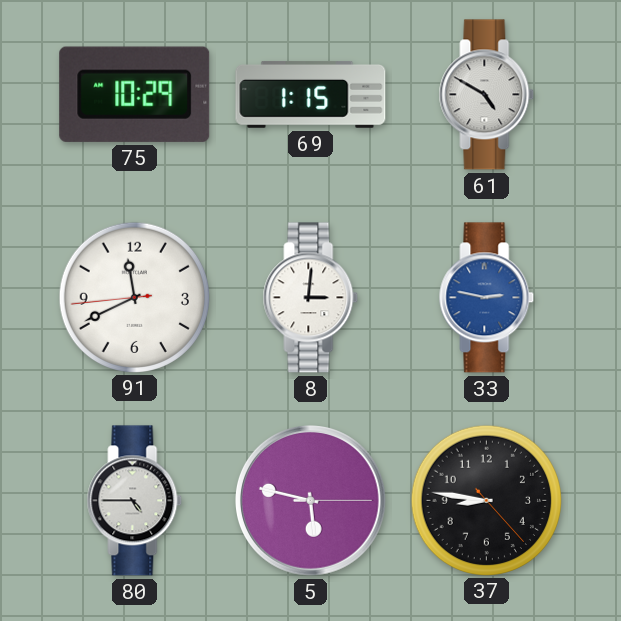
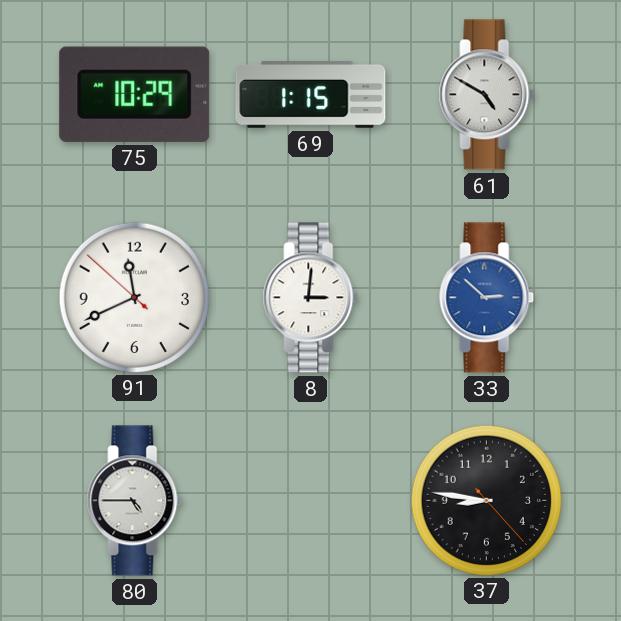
91: 11:40:44 -> 11:40:52 (134, 297)
33: 2:47 -> 2:52 (487, 298)
5: 5:47 -> none (311, 501)
